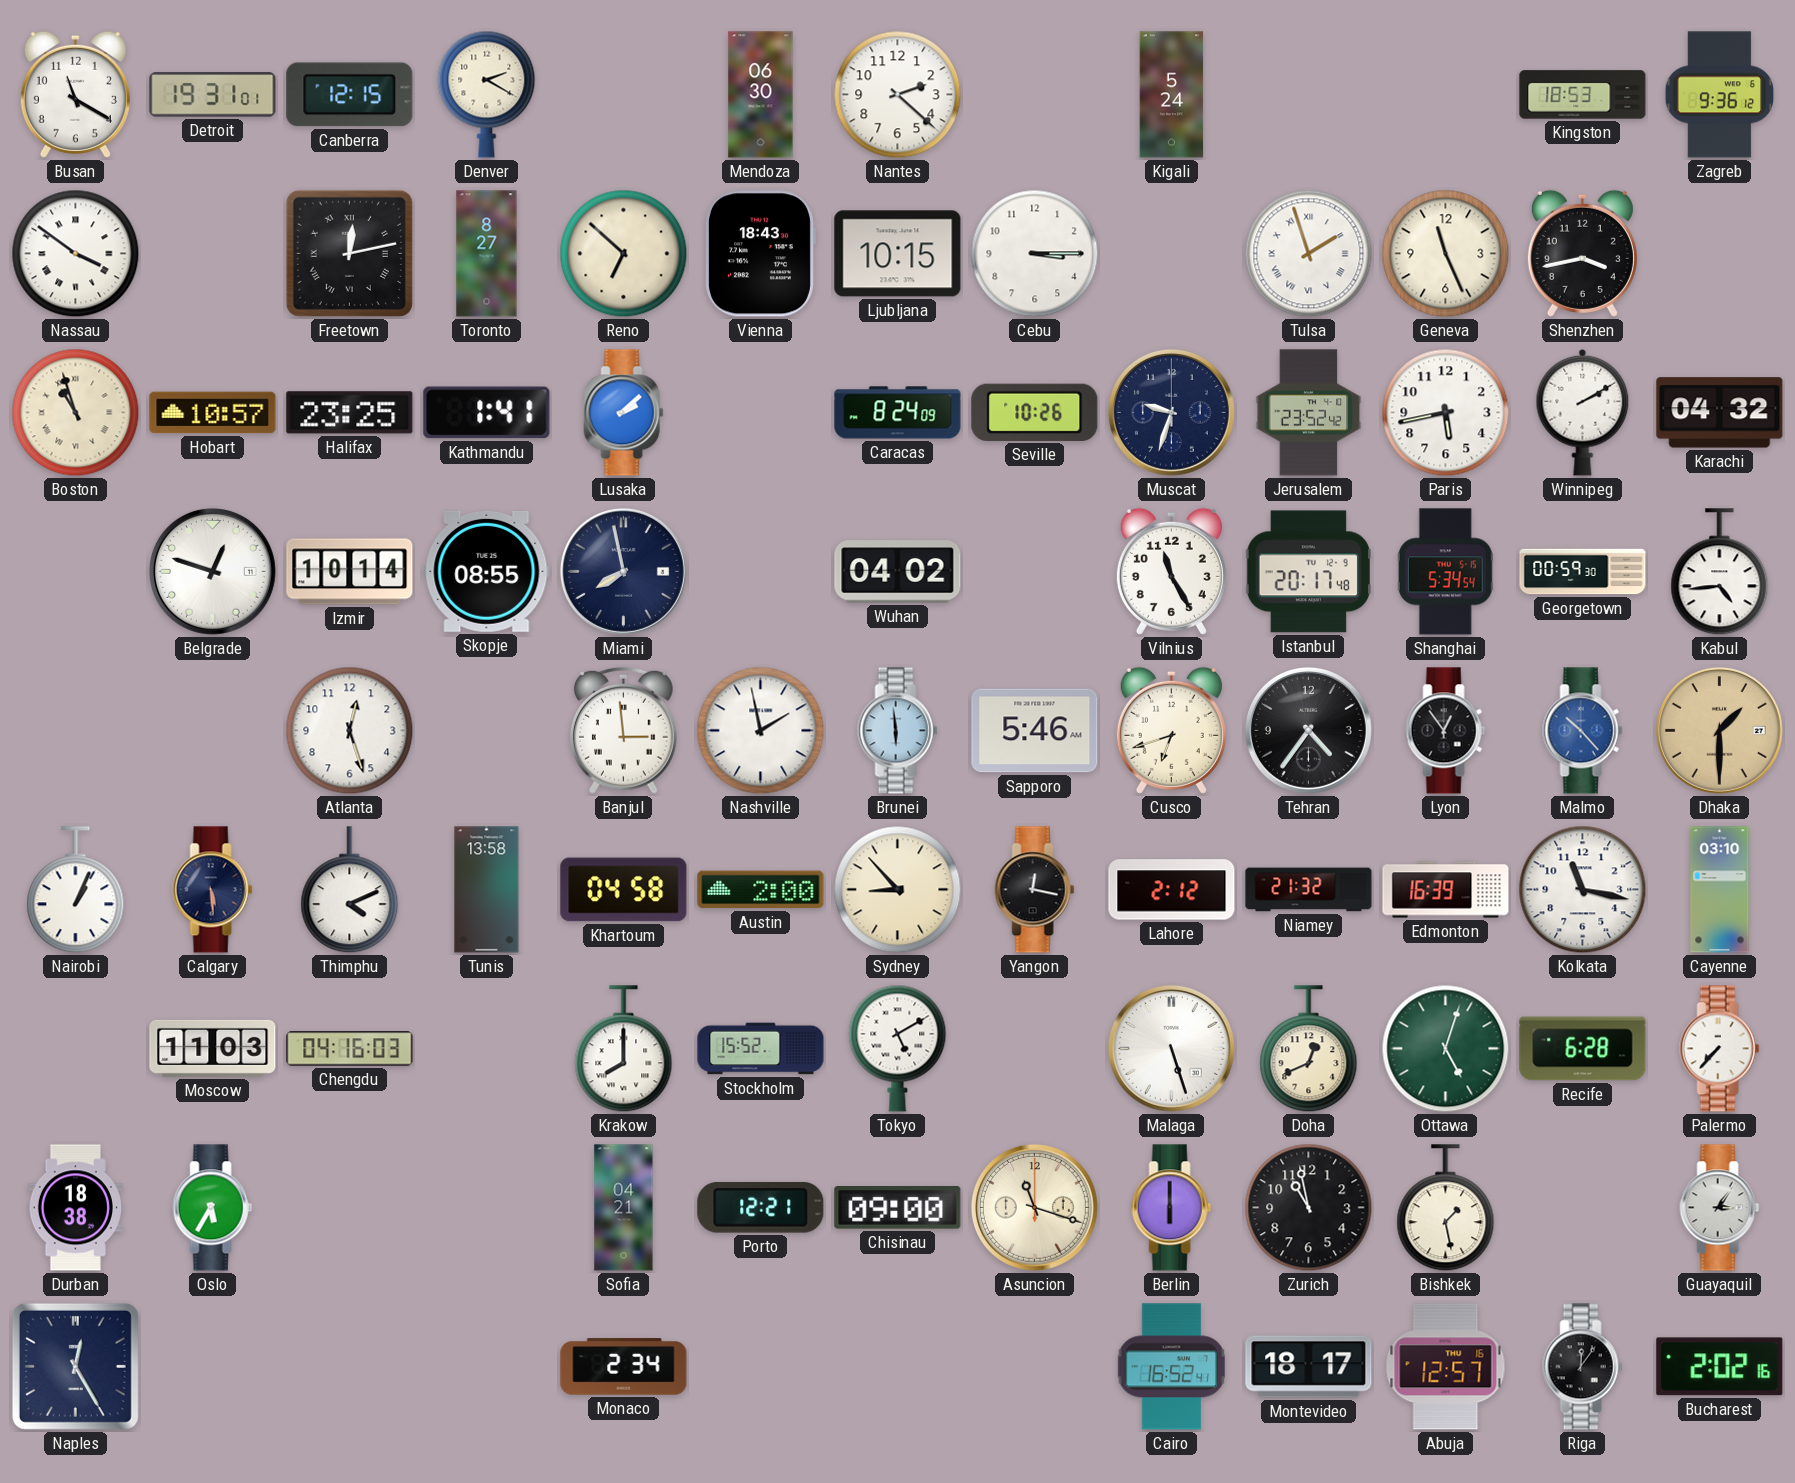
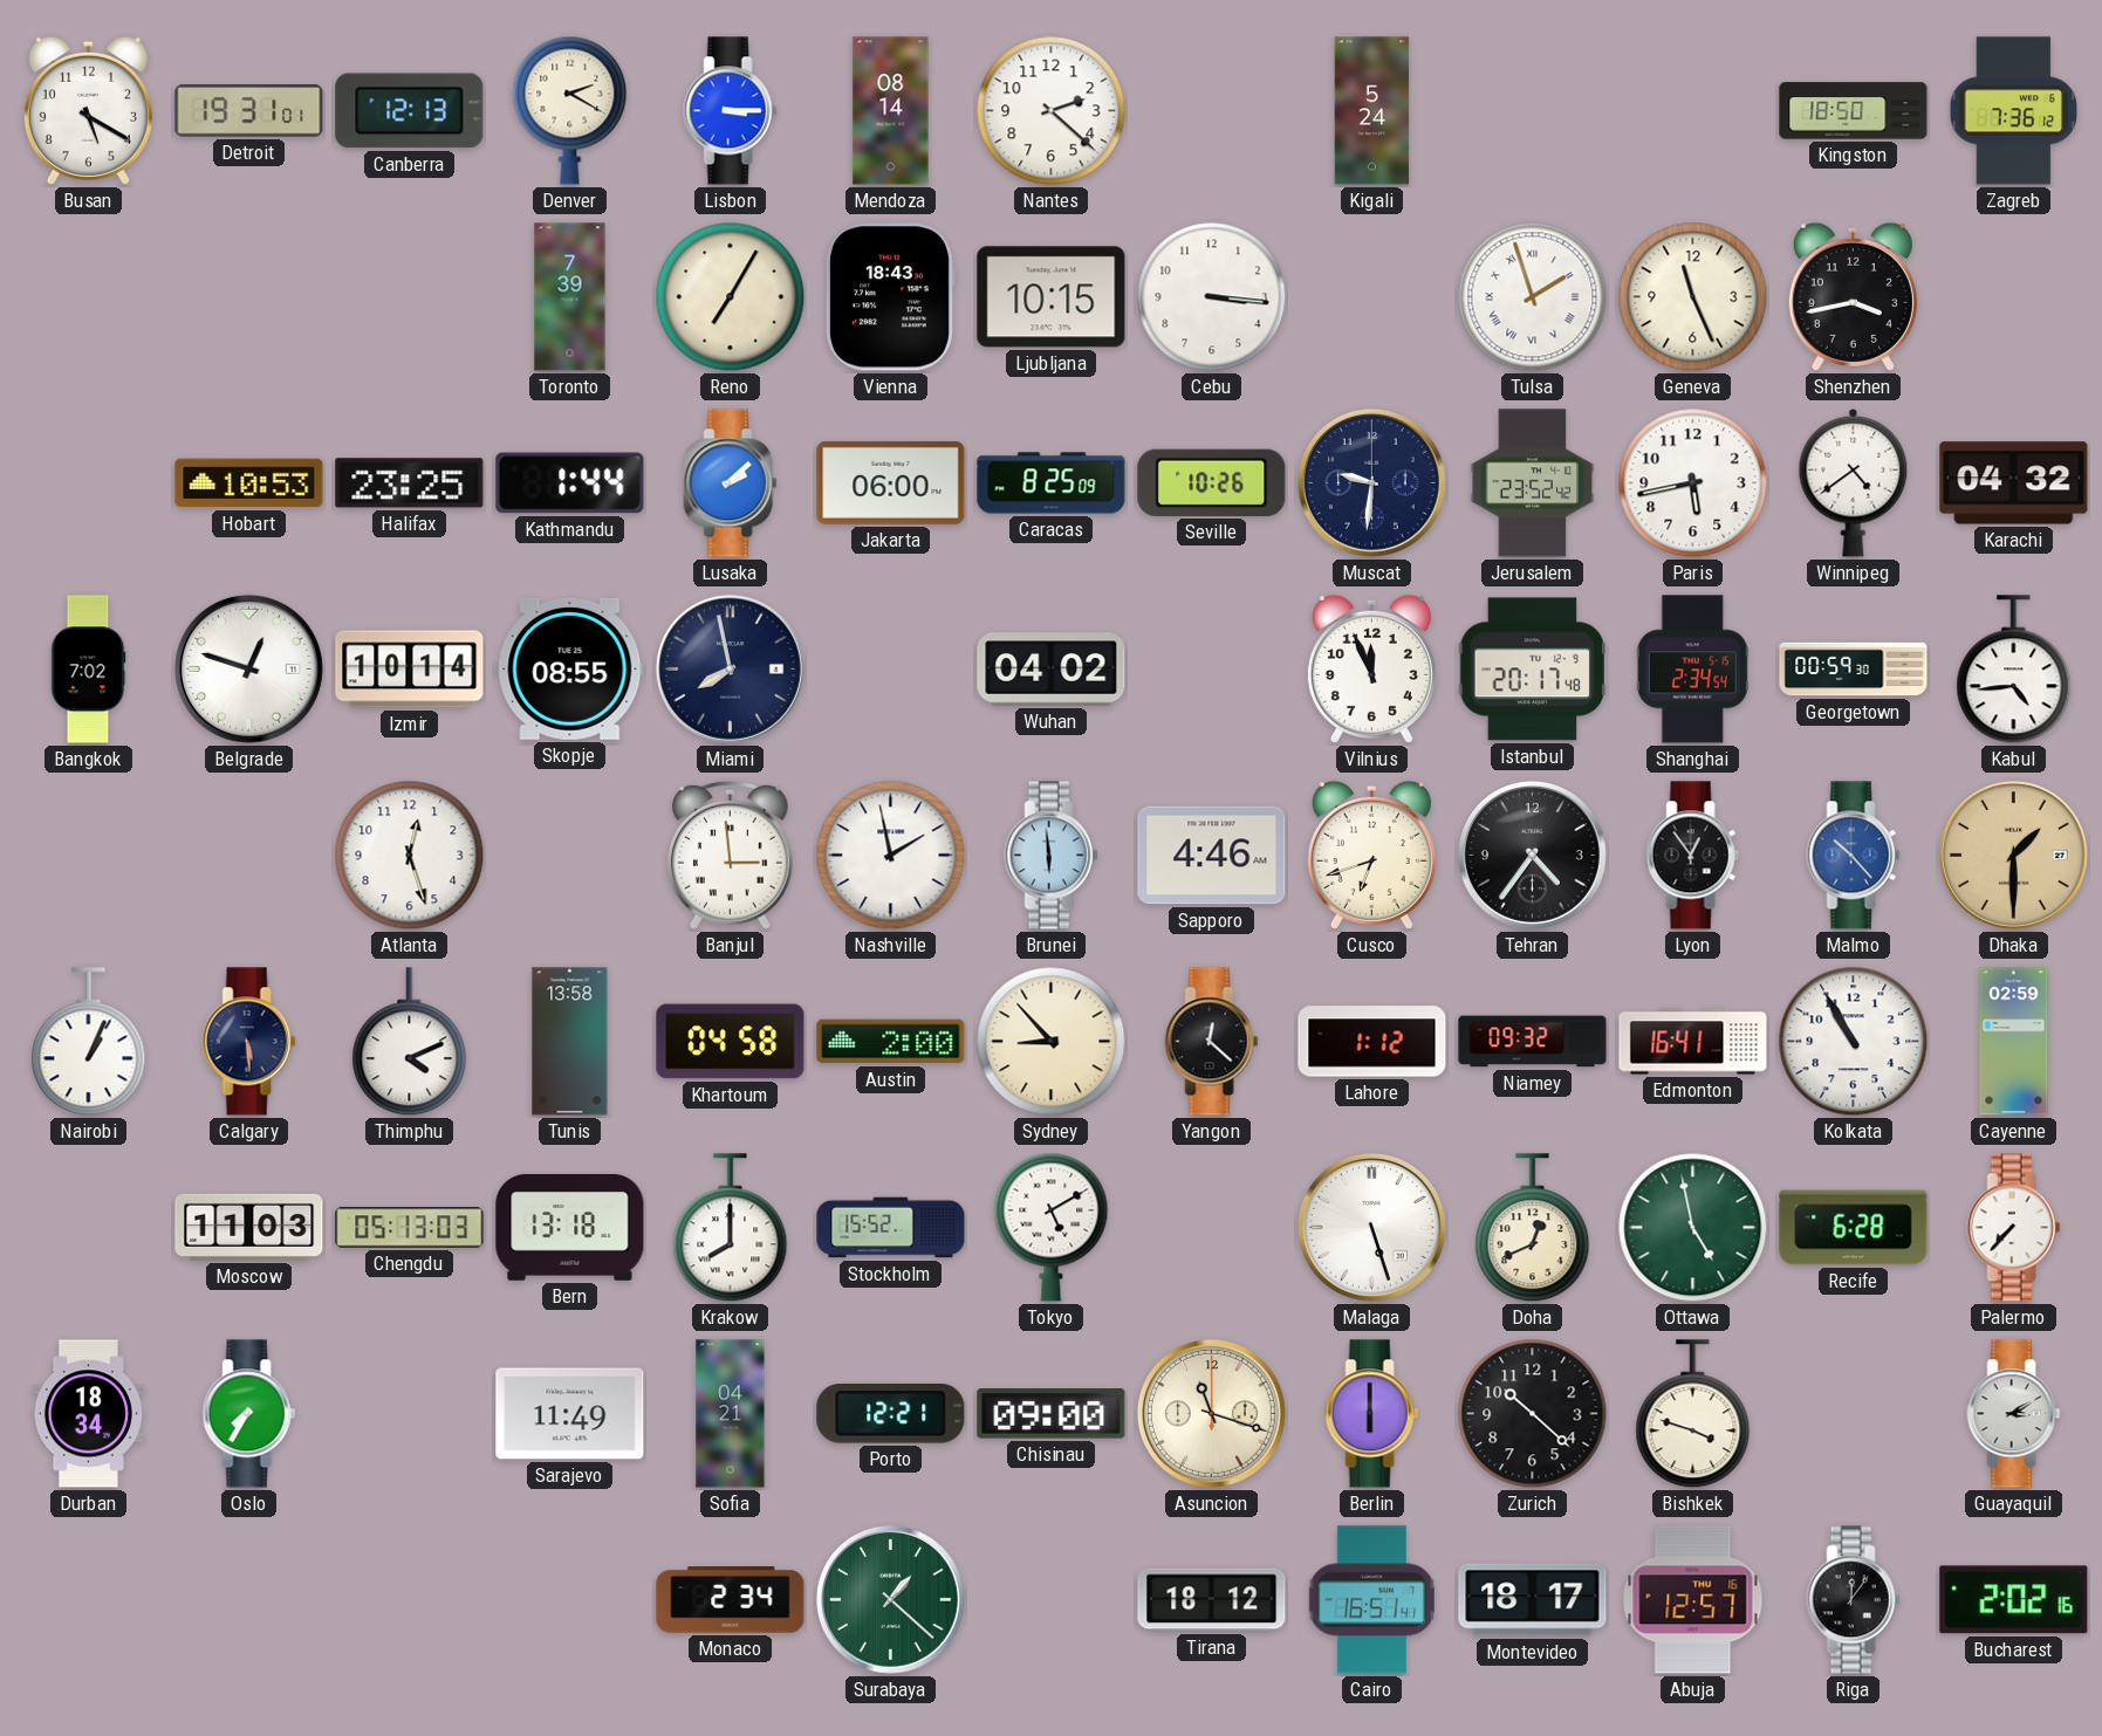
Busan: 11:20 -> 5:20 (88, 110)
Canberra: 12:15 -> 12:13 (410, 111)
Lisbon: none -> 3:15 (731, 111)
Mendoza: 06:30 -> 08:14 (891, 111)
Kingston: 18:53 -> 18:50 (1854, 111)
Zagreb: 9:36 -> 7:36 (2013, 111)
Nassau: 3:51 -> none (76, 254)
Freetown: 12:13 -> none (349, 253)
Toronto: 8:27 -> 7:39 (570, 297)
Reno: 6:52 -> 7:05 (731, 297)
Cebu: 3:15 -> 3:16 (1212, 297)
Boston: 10:57 -> none (76, 413)
Hobart: 10:57 -> 10:53 (249, 483)
Kathmandu: 1:41 -> 1:44 (570, 483)
Jakarta: none -> 06:00 (891, 482)
Caracas: 8:24 -> 8:25 (1052, 483)
Muscat: 9:33 -> 9:31 (1371, 482)
Winnipeg: 2:10 -> 4:39 (1854, 482)
Bangkok: none -> 7:02 (88, 670)
Vilnius: 11:25 -> 11:56 (1371, 668)
Shanghai: 5:34 -> 2:34 (1692, 670)
Sapporo: 5:46 -> 4:46 (1212, 856)
Yangon: 12:17 -> 12:22 (1212, 1042)
Lahore: 2:12 -> 1:12 (1372, 1042)
Niamey: 21:32 -> 09:32 (1533, 1042)
Edmonton: 16:39 -> 16:41 (1693, 1042)
Kolkata: 11:17 -> 10:55 (1854, 1042)
Cayenne: 03:10 -> 02:59 (2014, 1042)
Chengdu: 04:16 -> 05:13 (410, 1228)
Bern: none -> 13:18 (570, 1228)
Ottawa: 5:03 -> 4:58 (1693, 1228)
Durban: 18:38 -> 18:34 (88, 1414)
Oslo: 5:35 -> 7:35 (249, 1414)
Sarajevo: none -> 11:49 (570, 1414)
Zurich: 10:58 -> 10:22 (1533, 1414)
Bishkek: 1:28 -> 3:48 (1693, 1414)
Guayaquil: 3:06 -> 3:10 (2014, 1414)
Naples: 12:25 -> none (75, 1366)
Surabaya: none -> 1:22 (890, 1599)
Tirana: none -> 18:12 (1212, 1600)
Cairo: 16:52 -> 16:51 (1371, 1600)
